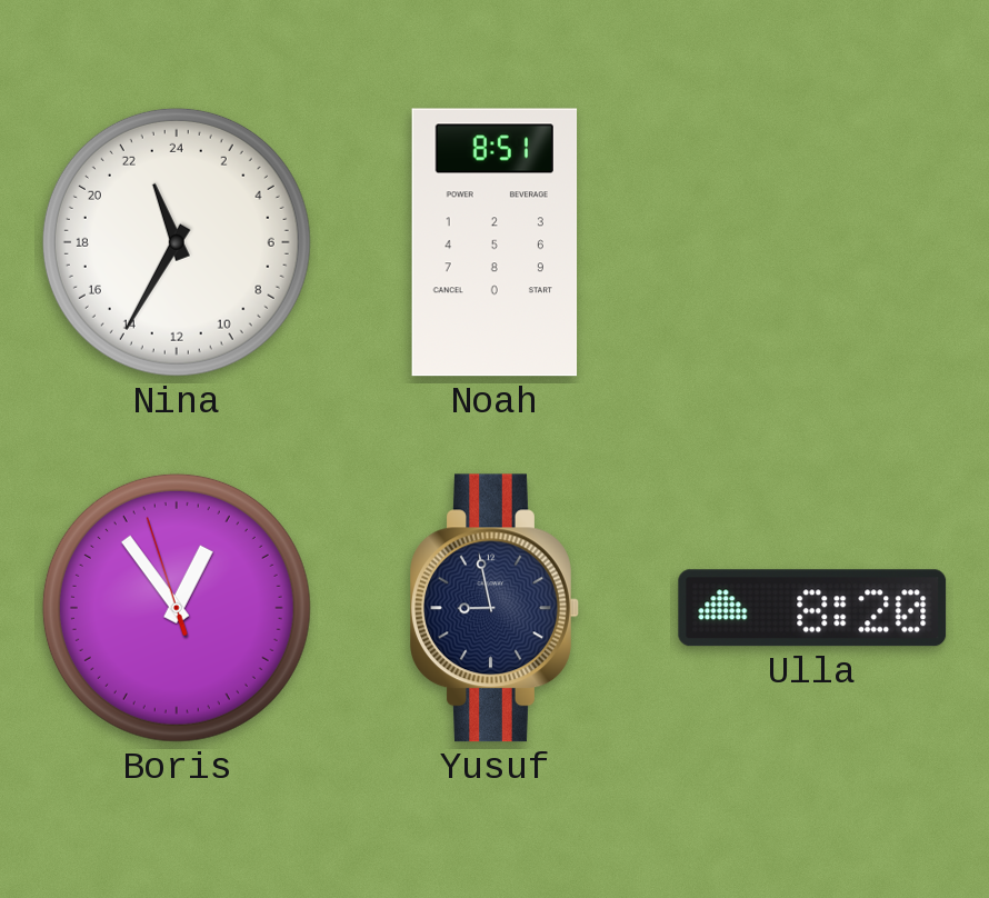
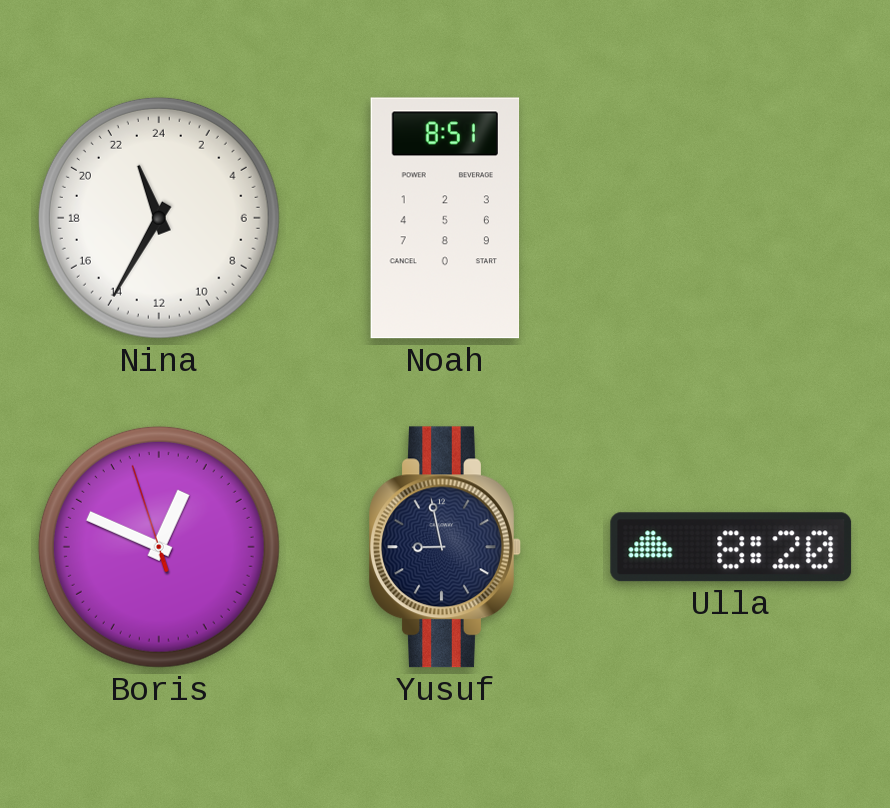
Boris: 12:53 -> 12:48 (159, 547)
